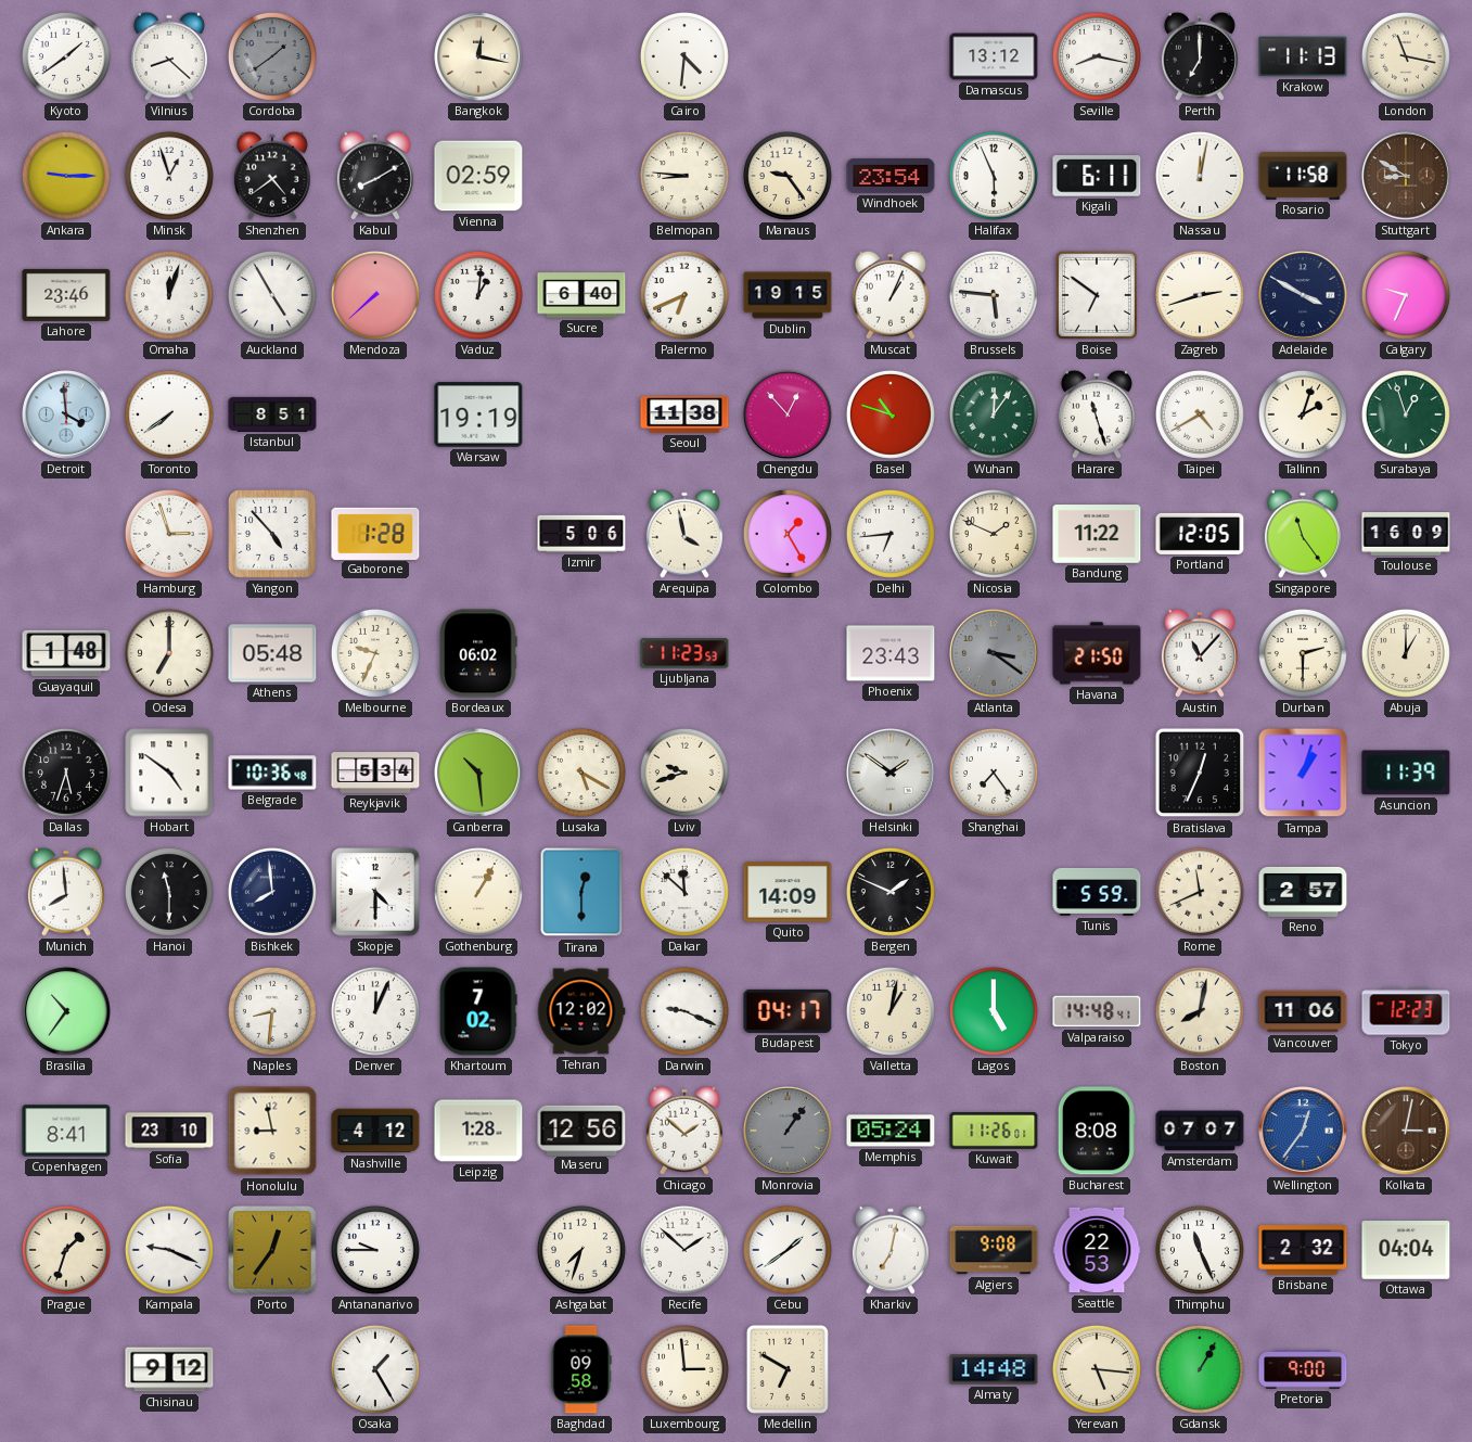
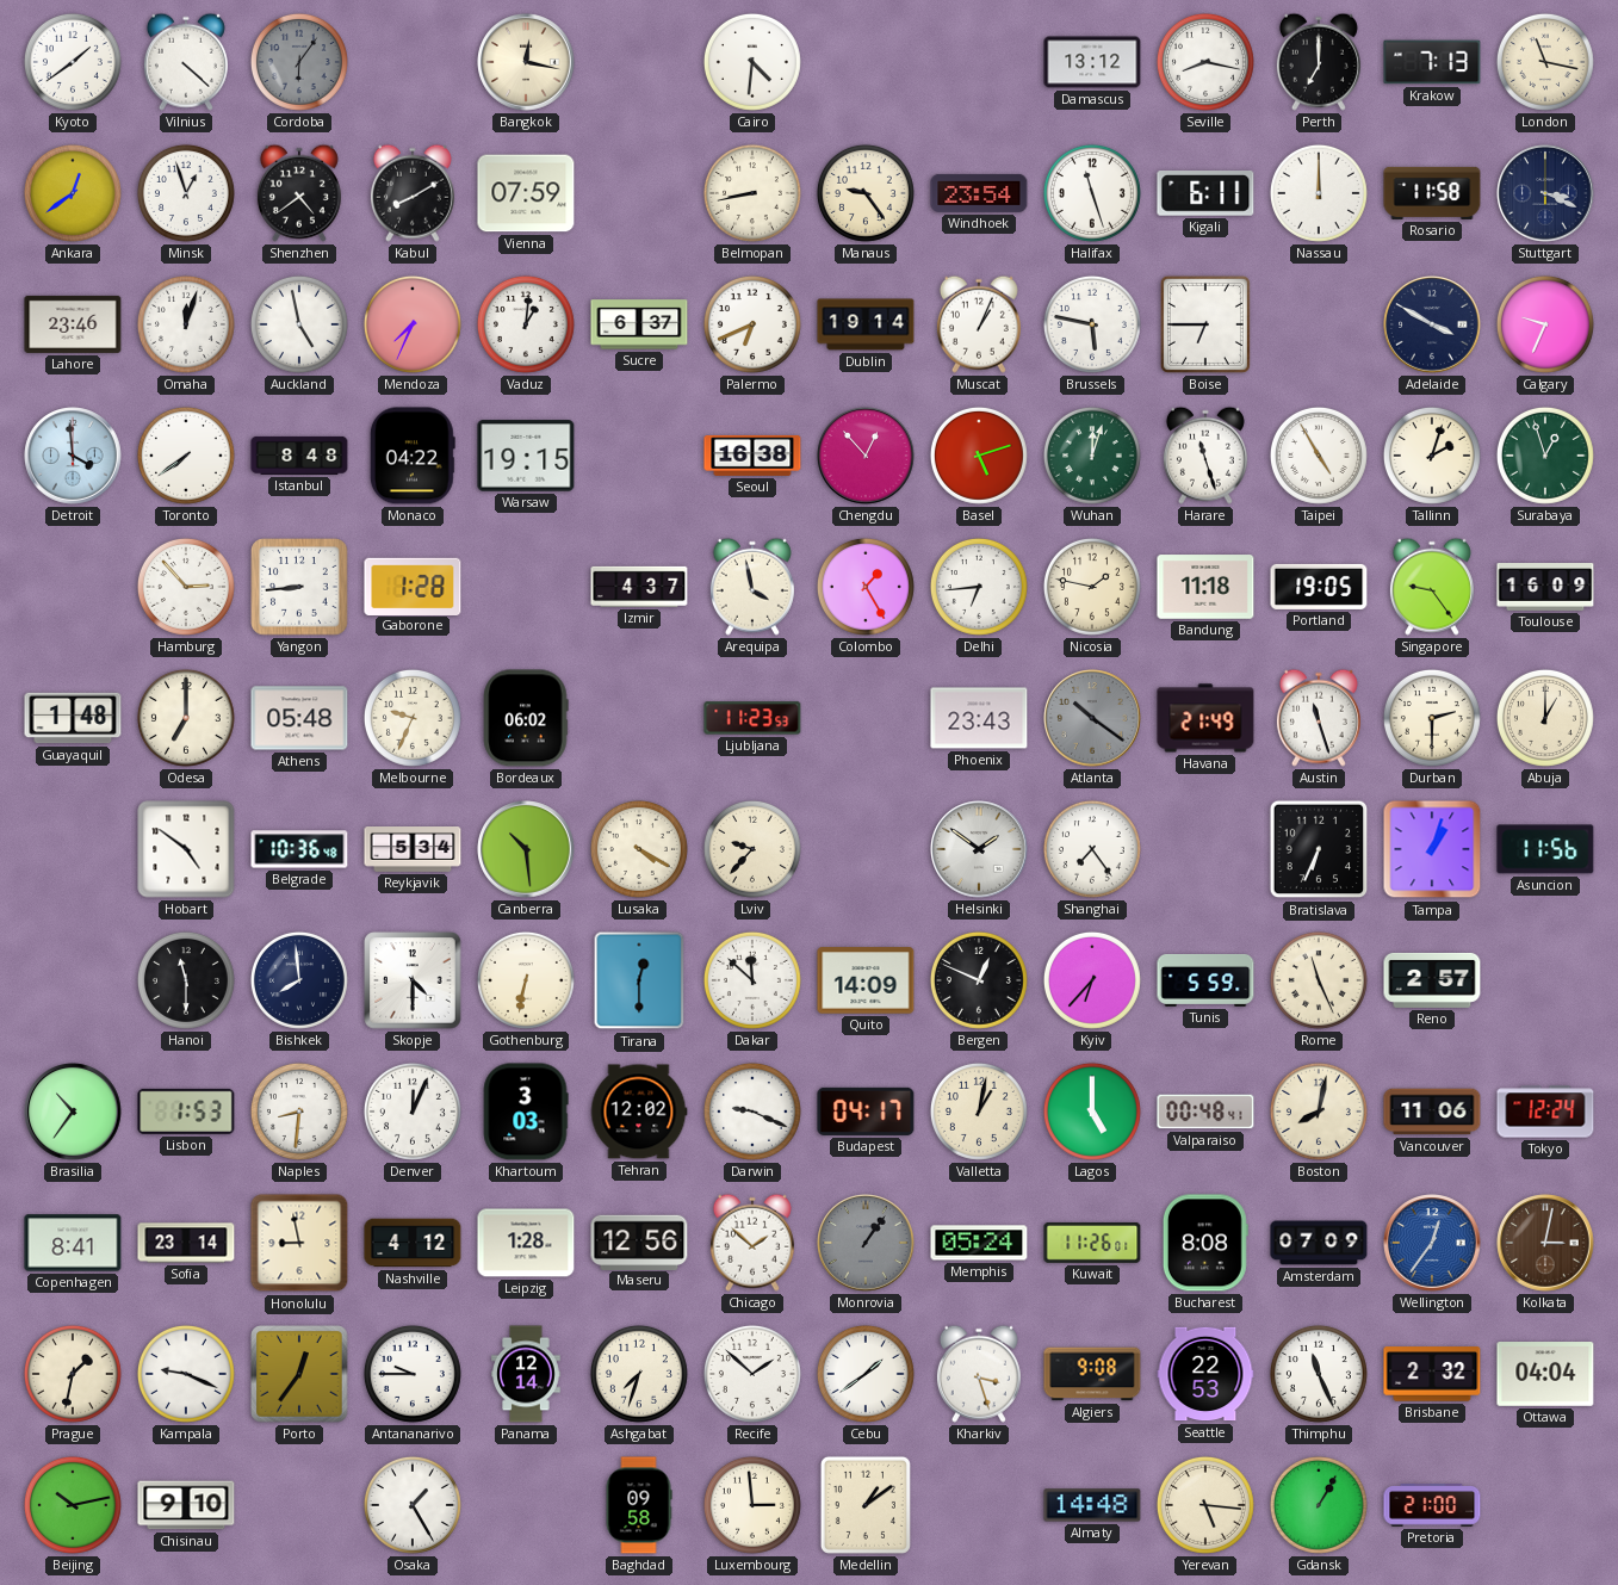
Vilnius: 8:22 -> 4:22 (186, 62)
Cordoba: 1:39 -> 6:06 (299, 62)
Krakow: 11:13 -> 7:13 (1432, 62)
Ankara: 9:15 -> 12:39 (73, 193)
Vienna: 02:59 -> 07:59 (526, 193)
Belmopan: 8:46 -> 8:43 (752, 193)
Halifax: 5:56 -> 11:27 (1092, 193)
Nassau: 12:02 -> 12:00 (1319, 193)
Stuttgart: 8:50 -> 3:19 (1545, 193)
Stuttgart dial: brown -> navy (1545, 193)
Auckland: 4:55 -> 4:58 (299, 324)
Mendoza: 7:38 -> 7:34 (413, 324)
Sucre: 6:40 -> 6:37 (639, 324)
Dublin: 19:15 -> 19:14 (866, 324)
Brussels: 5:46 -> 5:47 (1092, 324)
Boise: 6:51 -> 6:45 (1205, 324)
Zagreb: 2:42 -> none (1200, 295)
Istanbul: 8:51 -> 8:48 (299, 456)
Monaco: none -> 04:22 (413, 456)
Warsaw: 19:19 -> 19:15 (526, 456)
Seoul: 11:38 -> 16:38 (752, 456)
Basel: 10:48 -> 5:12 (979, 456)
Wuhan: 12:06 -> 12:03 (1092, 456)
Taipei: 4:40 -> 4:55 (1319, 456)
Hamburg: 2:57 -> 2:53 (186, 587)
Yangon: 4:53 -> 8:44 (299, 587)
Izmir: 5:06 -> 4:37 (639, 587)
Nicosia: 1:49 -> 1:47 (1092, 587)
Bandung: 11:22 -> 11:18 (1205, 587)
Portland: 12:05 -> 19:05 (1319, 587)
Singapore: 11:24 -> 9:24 (1432, 587)
Atlanta: 3:21 -> 10:21 (1092, 718)
Havana: 21:50 -> 21:49 (1205, 718)
Austin: 11:07 -> 11:27 (1319, 718)
Dallas: 5:33 -> none (66, 773)
Lusaka: 5:20 -> 4:20 (639, 849)
Lviv: 9:42 -> 9:37 (752, 849)
Bratislava: 12:34 -> 6:34 (1319, 849)
Asuncion: 11:39 -> 11:56 (1545, 849)
Munich: 7:59 -> none (66, 892)
Gothenburg: 1:05 -> 6:32 (526, 980)
Bergen: 1:49 -> 12:49 (979, 980)
Kyiv: none -> 6:37 (1092, 980)
Rome: 11:41 -> 11:26 (1319, 980)
Lisbon: none -> 1:53 (186, 1112)
Khartoum: 7:02 -> 3:03 (526, 1112)
Valparaiso: 14:48 -> 00:48 (1205, 1112)
Tokyo: 12:23 -> 12:24 (1545, 1112)
Sofia: 23:10 -> 23:14 (186, 1243)
Amsterdam: 07:07 -> 07:09 (1319, 1243)
Prague: 1:33 -> 1:32 (73, 1374)
Panama: none -> 12:14 (526, 1374)
Kharkiv: 7:02 -> 3:27 (979, 1374)
Beijing: none -> 10:13 (73, 1505)
Chisinau: 9:12 -> 9:10 (186, 1505)
Medellin: 6:50 -> 1:09 (866, 1505)
Pretoria: 9:00 -> 21:00 (1432, 1505)
